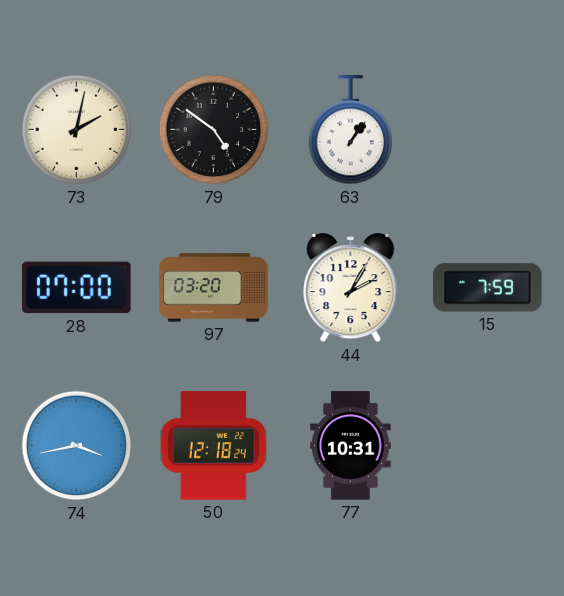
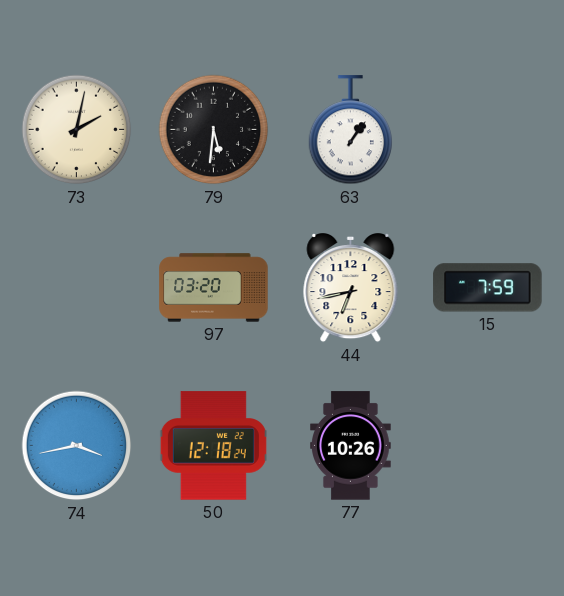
79: 4:51 -> 5:31 (214, 130)
28: 07:00 -> none (77, 288)
44: 2:05 -> 6:43 (351, 289)
77: 10:31 -> 10:26 (351, 446)
